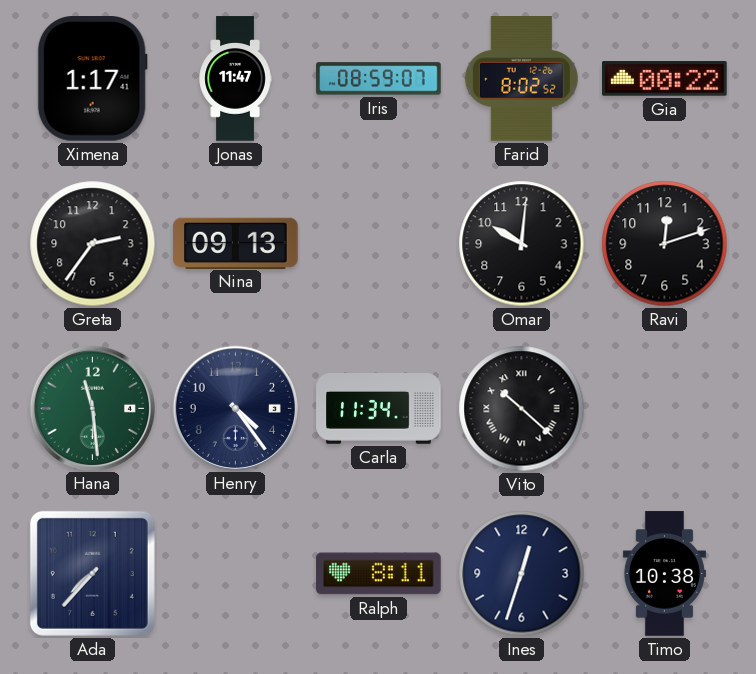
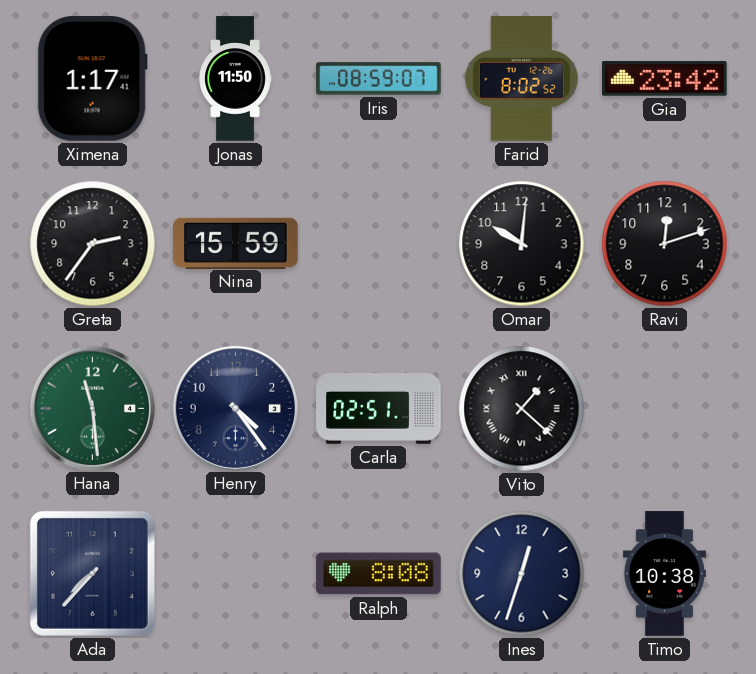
Jonas: 11:47 -> 11:50 (235, 79)
Gia: 00:22 -> 23:42 (665, 79)
Nina: 09:13 -> 15:59 (236, 243)
Carla: 11:34 -> 02:51 (379, 409)
Vito: 10:22 -> 1:22 (522, 409)
Ralph: 8:11 -> 8:08 (379, 574)
